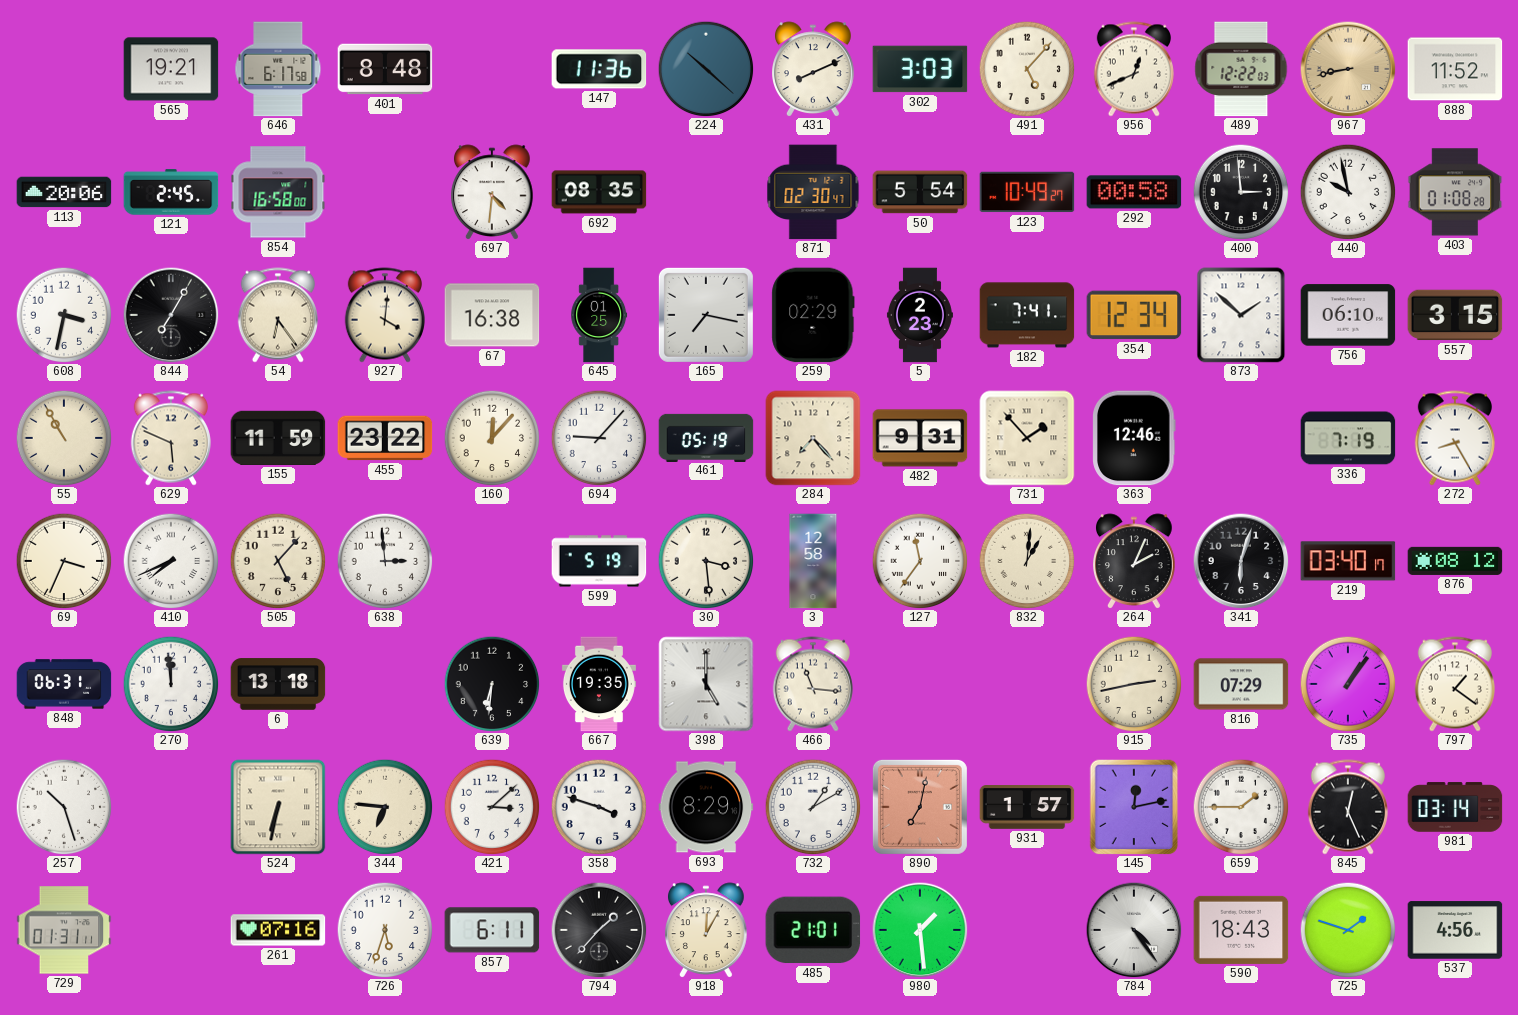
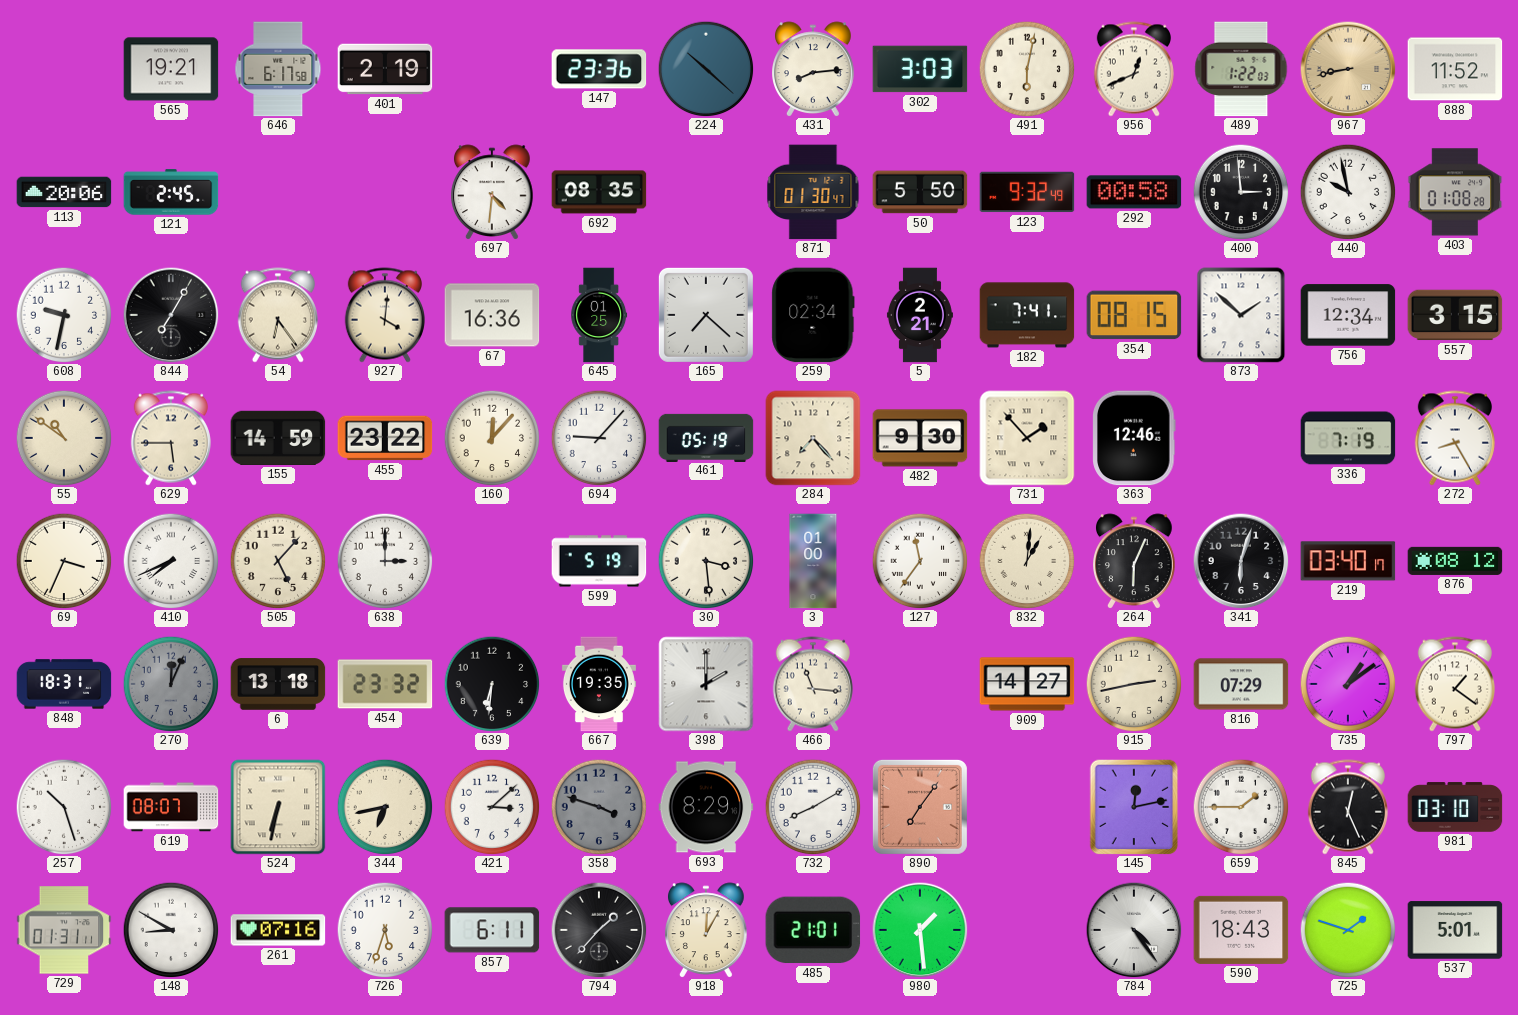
401: 8:48 -> 2:19 (385, 69)
147: 11:36 -> 23:36 (599, 69)
431: 8:11 -> 8:14 (814, 69)
491: 5:07 -> 6:02 (1027, 69)
489: 12:22 -> 1:22 (1241, 69)
854: 16:58 -> none (278, 192)
871: 02:30 -> 01:30 (813, 192)
50: 5:54 -> 5:50 (920, 192)
123: 10:49 -> 9:32 (1027, 192)
608: 3:32 -> 9:32 (64, 315)
67: 16:38 -> 16:36 (492, 315)
165: 7:17 -> 7:22 (706, 315)
259: 02:29 -> 02:34 (813, 315)
5: 2:23 -> 2:21 (920, 315)
354: 12:34 -> 08:15 (1134, 315)
756: 06:10 -> 12:34 (1348, 315)
55: 10:55 -> 10:51 (64, 438)
629: 5:49 -> 5:45 (171, 438)
155: 11:59 -> 14:59 (278, 438)
482: 9:31 -> 9:30 (920, 438)
638: 2:59 -> 3:00 (385, 561)
3: 12:58 -> 01:00 (813, 561)
264: 2:04 -> 6:04 (1135, 561)
848: 06:31 -> 18:31 (64, 684)
270: 11:59 -> 12:04 (171, 684)
270 dial: white -> grey (171, 684)
454: none -> 23:32 (385, 684)
398: 5:00 -> 2:00 (706, 684)
909: none -> 14:27 (1027, 684)
735: 1:06 -> 1:09 (1348, 684)
619: none -> 08:07 (171, 807)
344: 6:46 -> 6:43 (385, 807)
358 dial: white -> grey (599, 807)
732: 1:10 -> 8:10 (813, 807)
890: 7:02 -> 7:06 (920, 807)
931: 1:57 -> none (1027, 807)
981: 03:14 -> 03:10 (1455, 807)
148: none -> 8:50 (171, 930)
537: 4:56 -> 5:01 (1455, 930)
